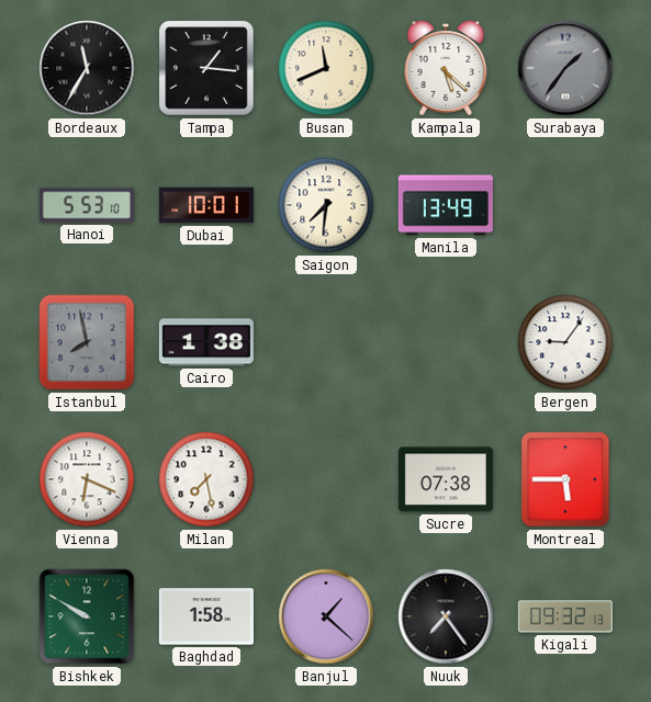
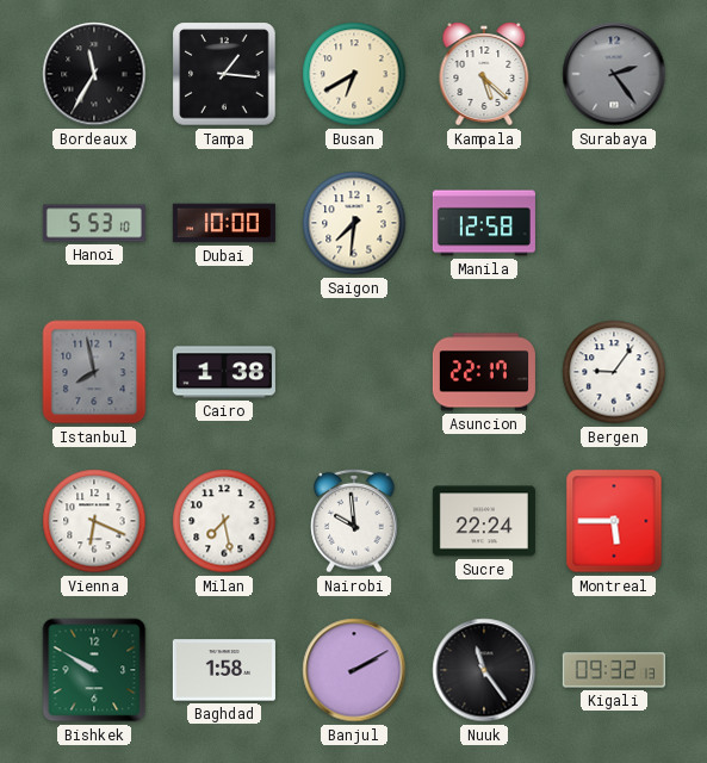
Busan: 11:41 -> 6:40 (354, 74)
Surabaya: 1:36 -> 2:24 (614, 74)
Dubai: 10:01 -> 10:00 (224, 223)
Manila: 13:49 -> 12:58 (484, 223)
Asuncion: none -> 22:17 (484, 372)
Nairobi: none -> 9:59 (354, 521)
Sucre: 07:38 -> 22:24 (484, 521)
Banjul: 1:22 -> 2:10 (354, 670)
Nuuk: 7:24 -> 11:24 (484, 670)
